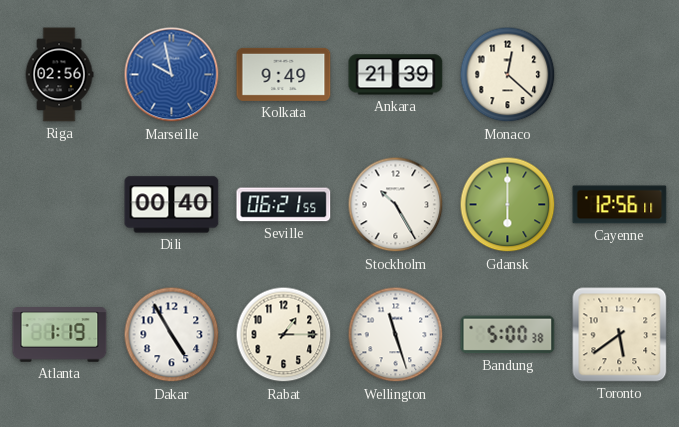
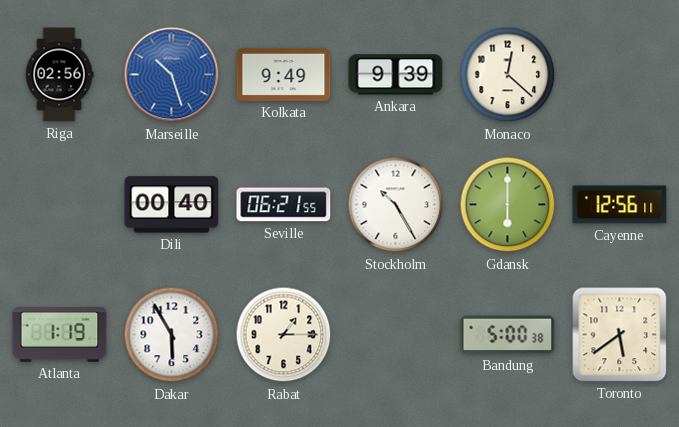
Marseille: 9:58 -> 10:27 (172, 75)
Ankara: 21:39 -> 9:39 (396, 75)
Dakar: 4:55 -> 5:55 (172, 335)
Wellington: 11:27 -> none (396, 335)
